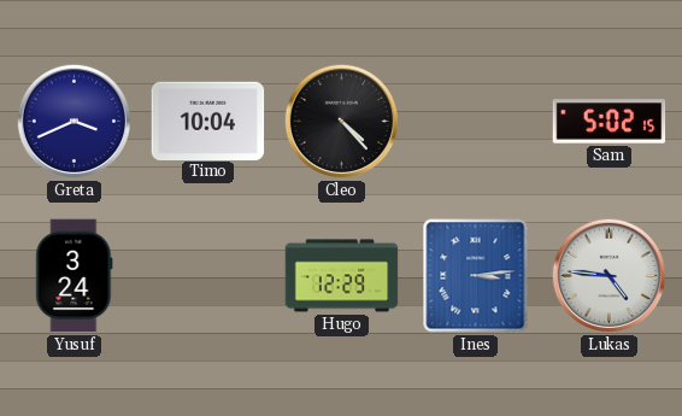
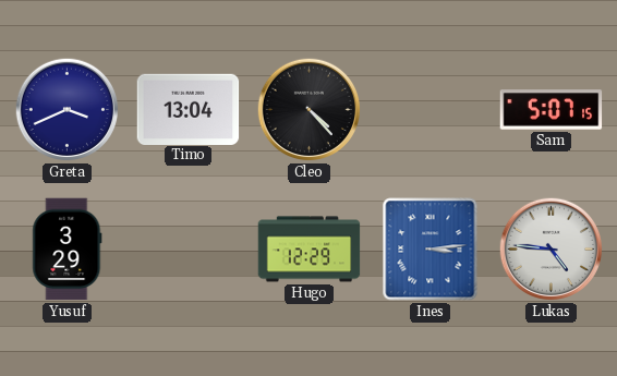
Timo: 10:04 -> 13:04 (189, 109)
Sam: 5:02 -> 5:07 (552, 110)
Yusuf: 3:24 -> 3:29 (68, 250)
